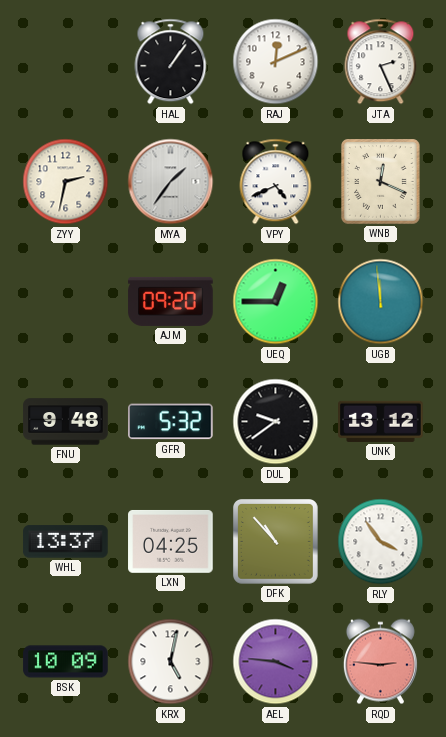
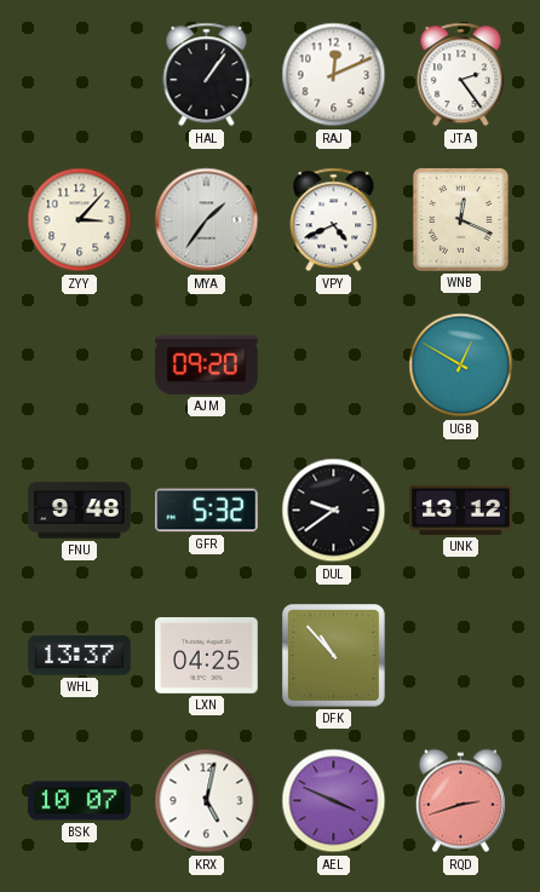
JTA: 2:26 -> 2:24 (461, 75)
ZYY: 2:32 -> 3:07 (80, 220)
UEQ: 12:45 -> none (276, 302)
UGB: 11:59 -> 12:50 (461, 366)
RLY: 3:54 -> none (381, 542)
BSK: 10:09 -> 10:07 (80, 801)
AEL: 3:46 -> 3:49 (334, 801)
RQD: 2:46 -> 2:42 (460, 801)
